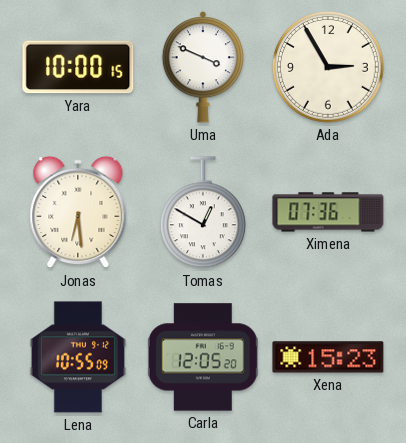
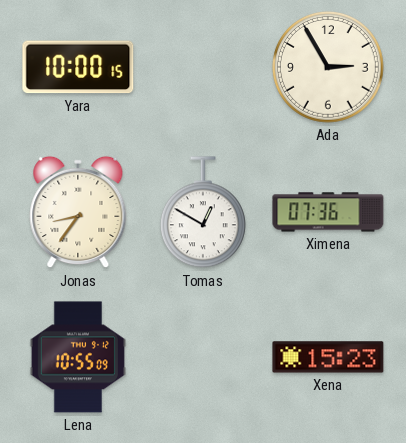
Uma: 3:49 -> none (203, 67)
Jonas: 6:29 -> 8:36 (78, 212)
Carla: 12:05 -> none (203, 357)
